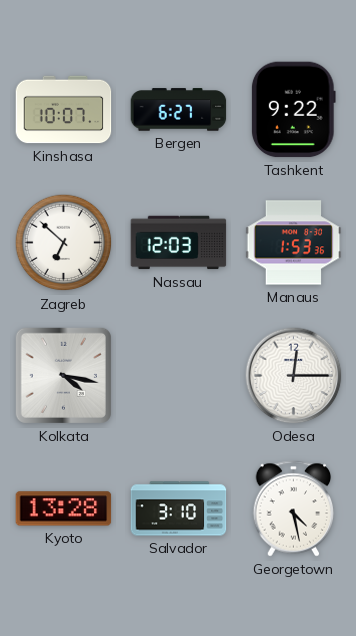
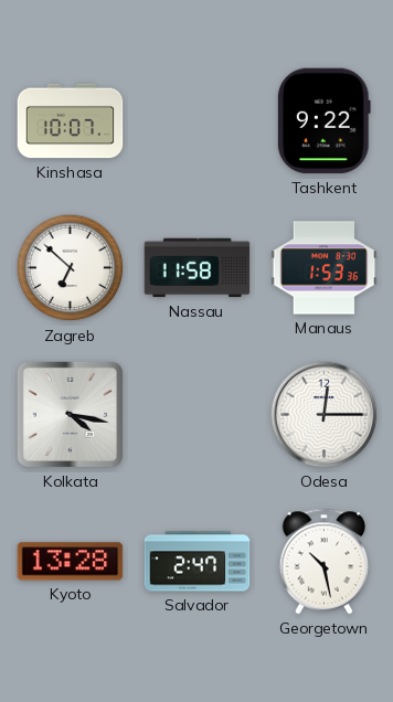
Bergen: 6:27 -> none (179, 110)
Nassau: 12:03 -> 11:58 (198, 268)
Salvador: 3:10 -> 2:47 (198, 562)
Georgetown: 4:28 -> 10:28 (325, 562)
